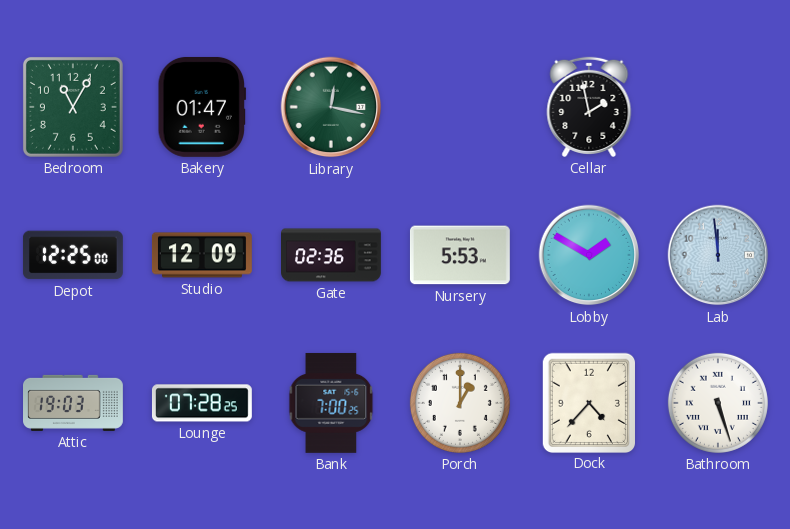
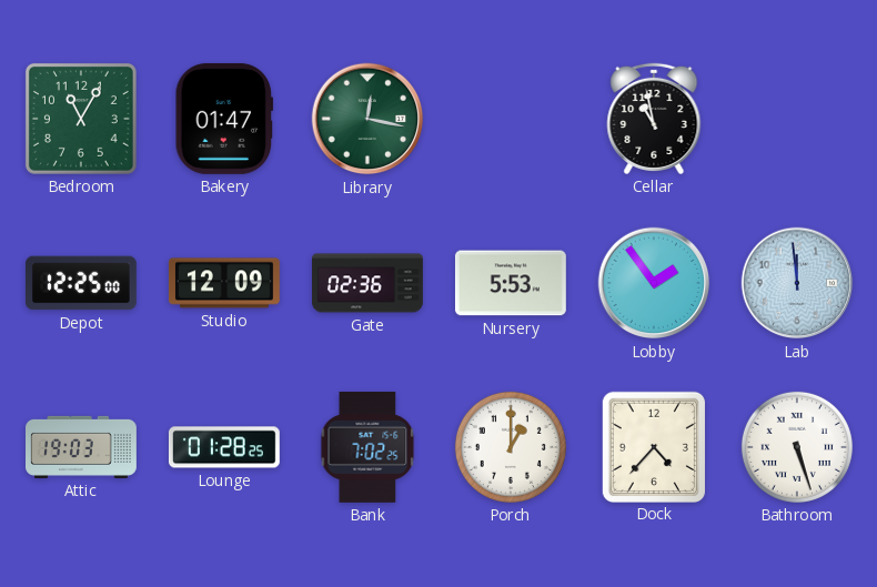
Cellar: 1:58 -> 10:58 (654, 119)
Lobby: 1:50 -> 1:54 (654, 283)
Lounge: 07:28 -> 01:28 (224, 447)
Bank: 7:00 -> 7:02 (367, 447)
